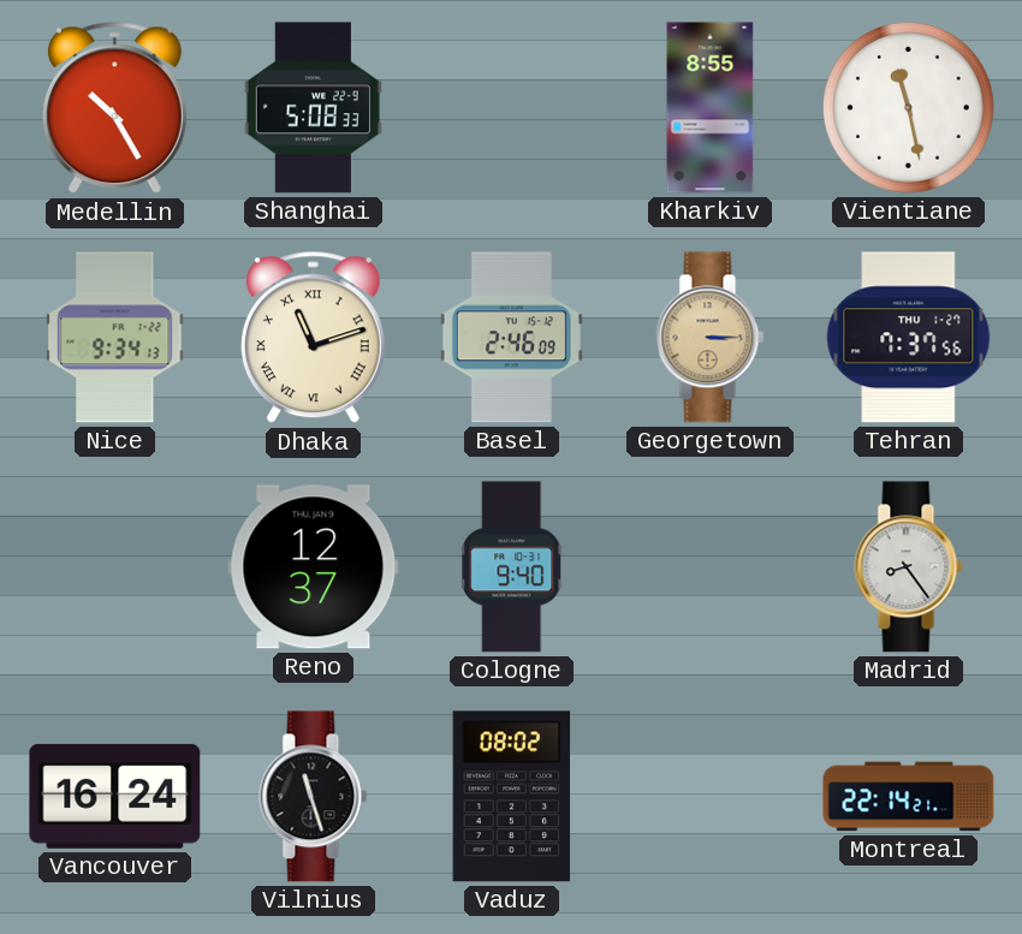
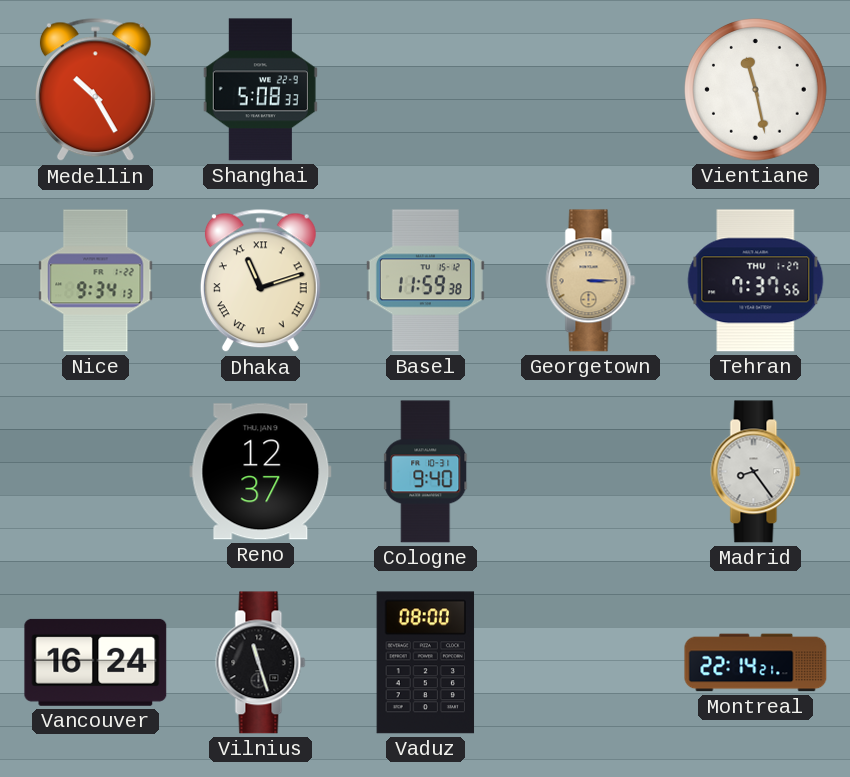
Kharkiv: 8:55 -> none (711, 108)
Basel: 2:46 -> 11:59 (425, 281)
Vaduz: 08:02 -> 08:00 (426, 663)
